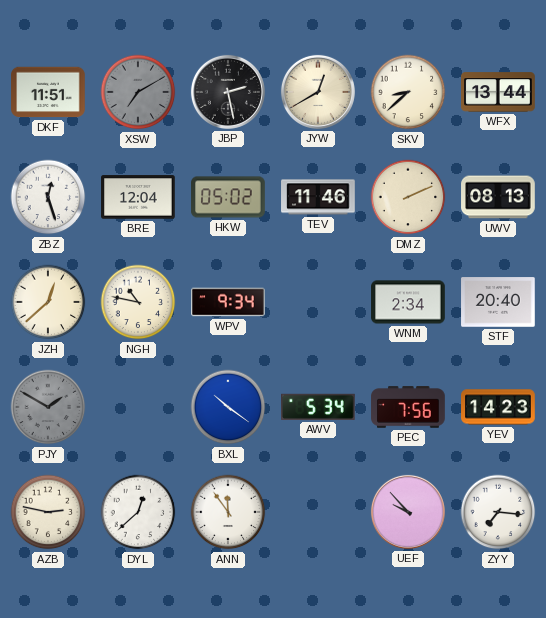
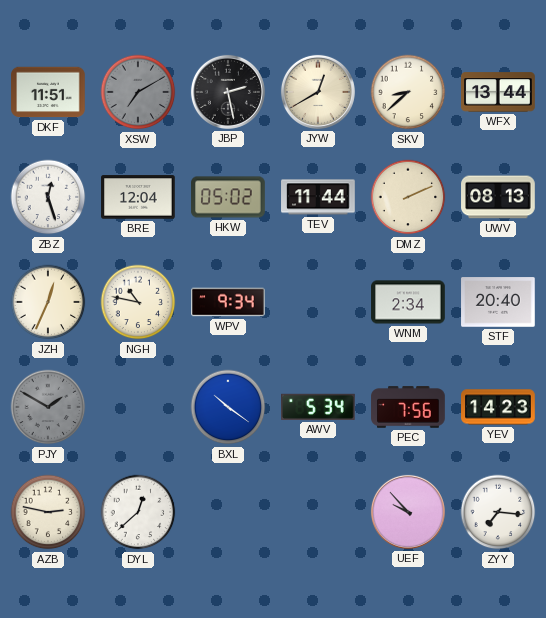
TEV: 11:46 -> 11:44 (318, 197)
JZH: 12:38 -> 12:34 (48, 302)
ANN: 11:54 -> none (228, 512)
